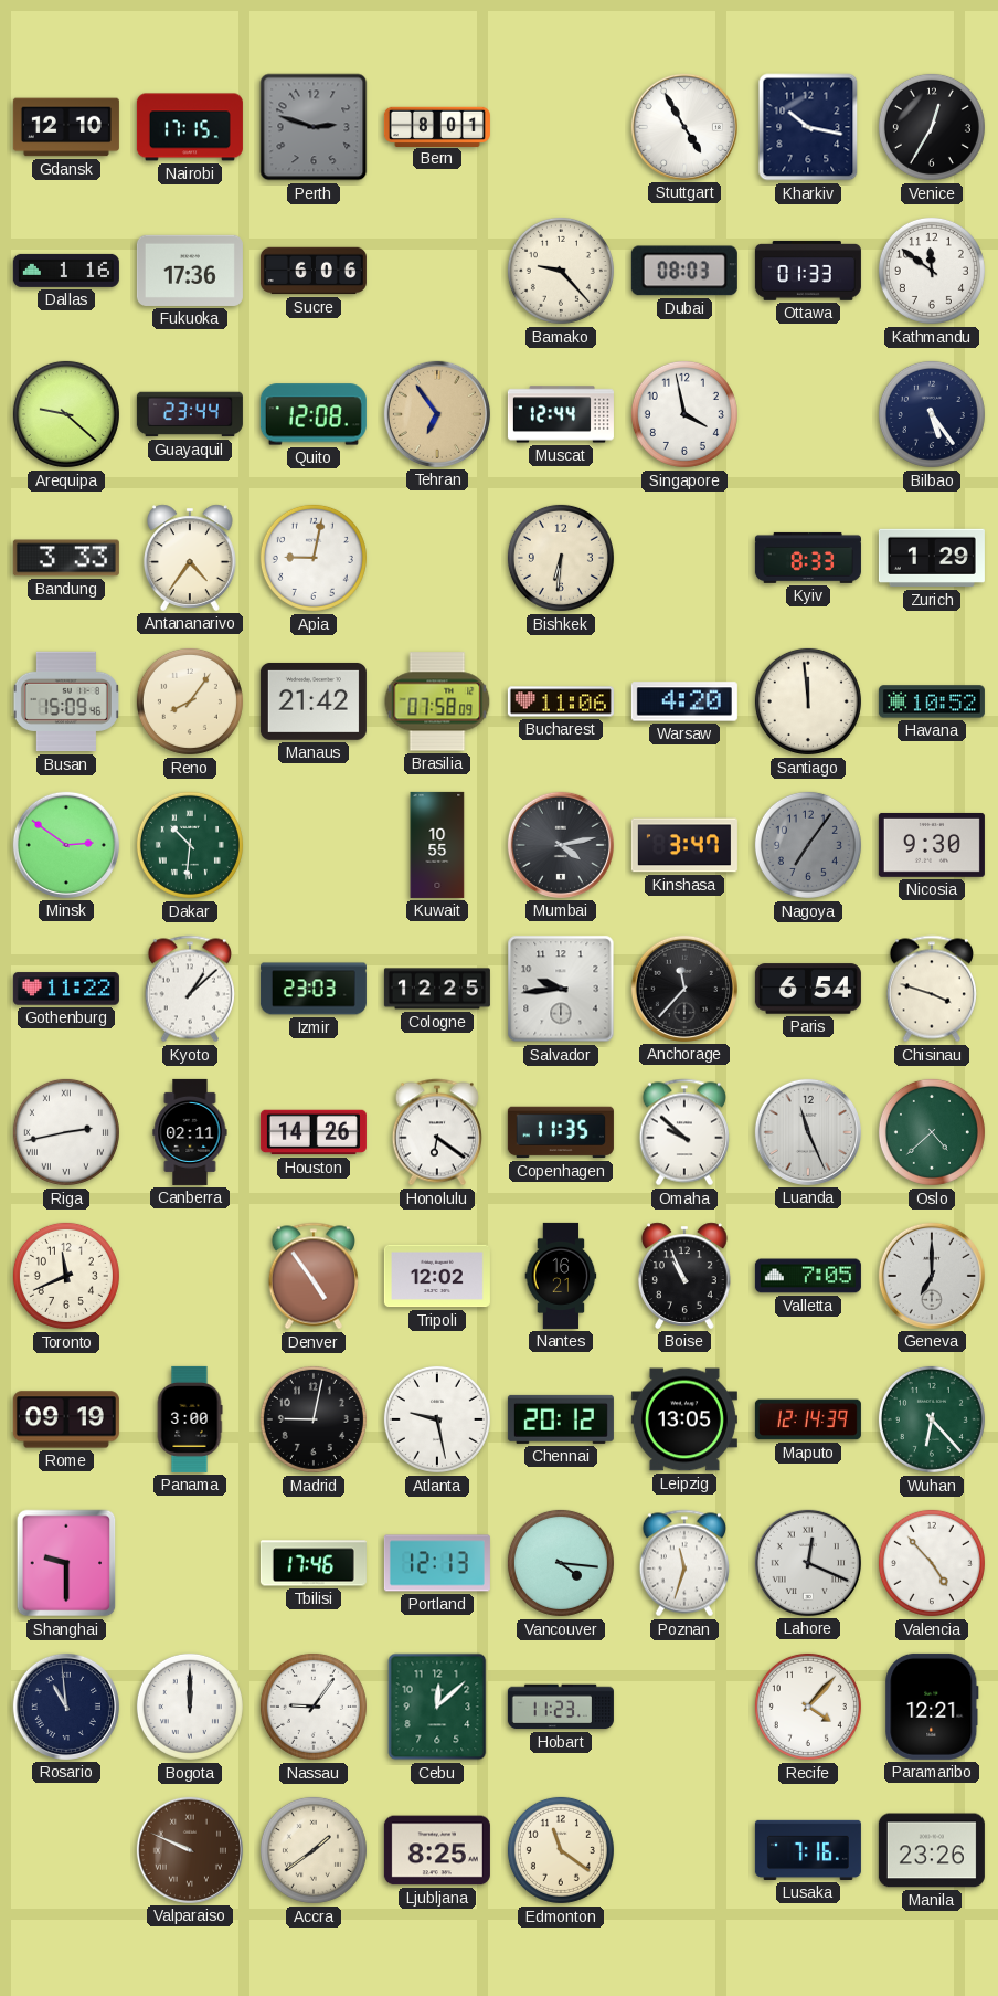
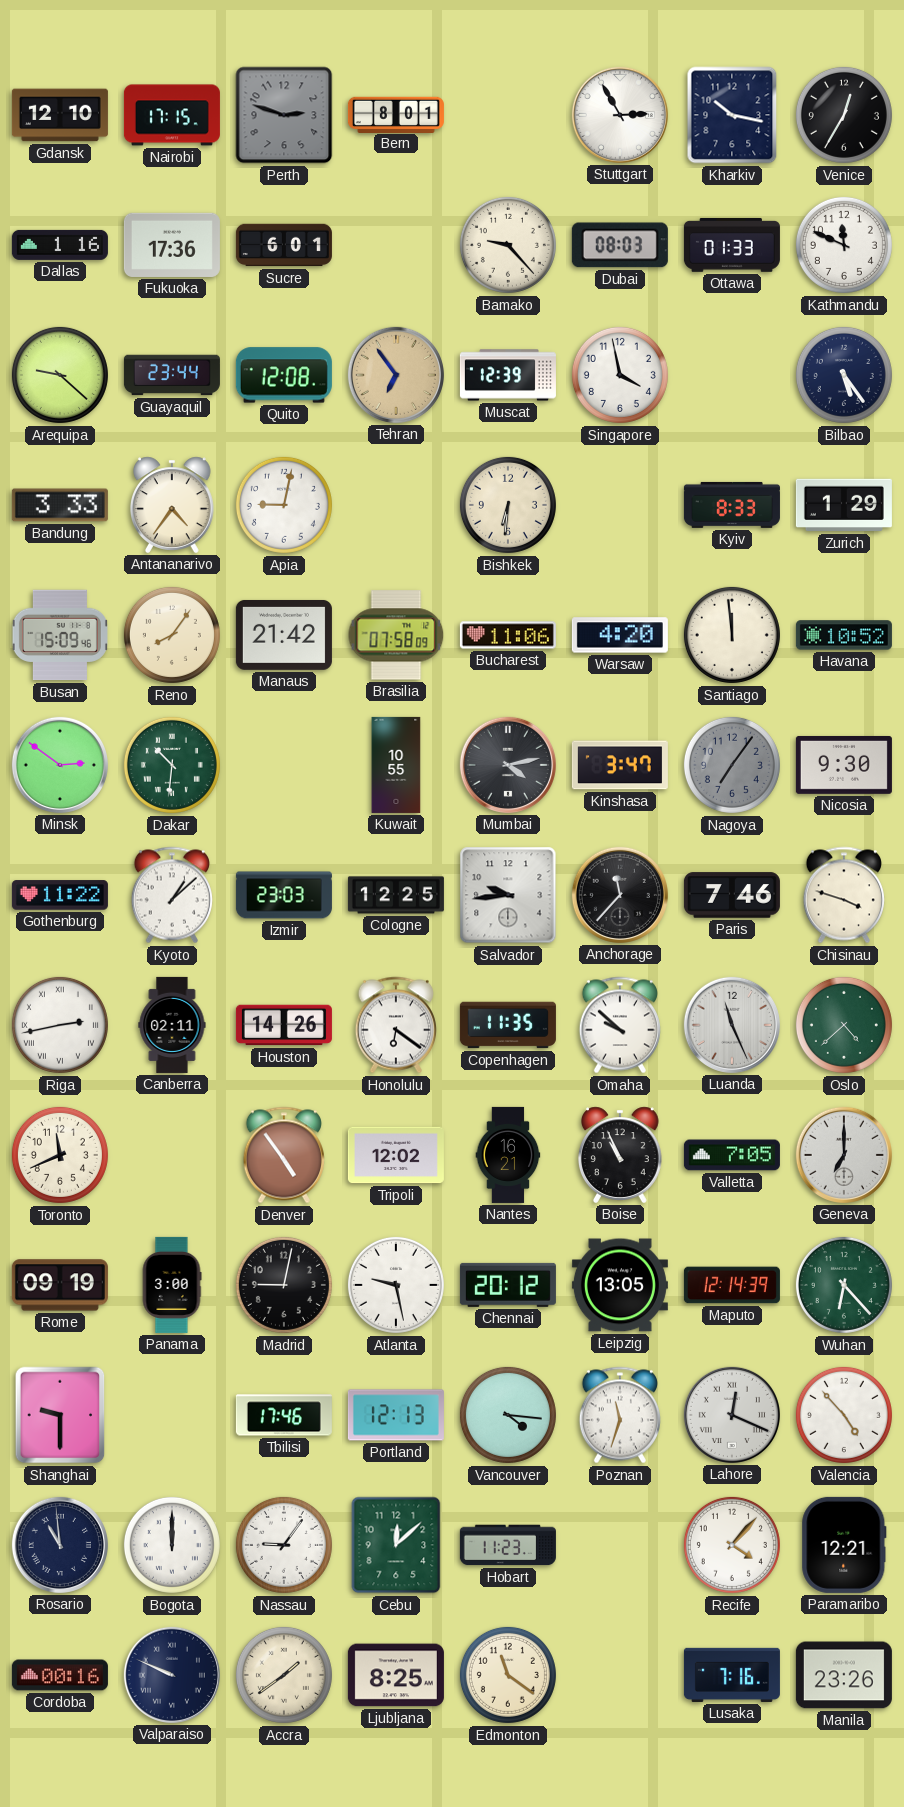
Stuttgart: 4:55 -> 2:55 (620, 115)
Sucre: 6:06 -> 6:01 (284, 245)
Kathmandu: 11:51 -> 11:49 (844, 245)
Muscat: 12:44 -> 12:39 (508, 375)
Paris: 6:54 -> 7:46 (732, 895)
Cordoba: none -> 00:16 (60, 1675)
Valparaiso dial: brown -> navy (172, 1675)
